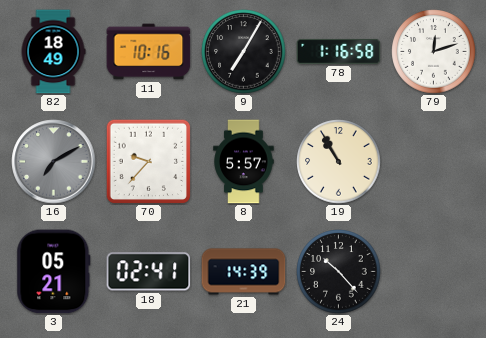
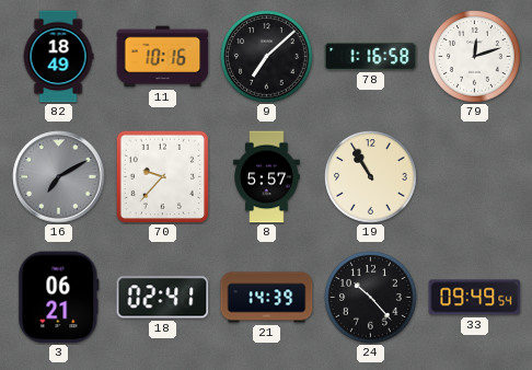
9: 7:05 -> 7:08 (267, 57)
3: 05:21 -> 06:21 (59, 298)
33: none -> 09:49 (475, 298)
